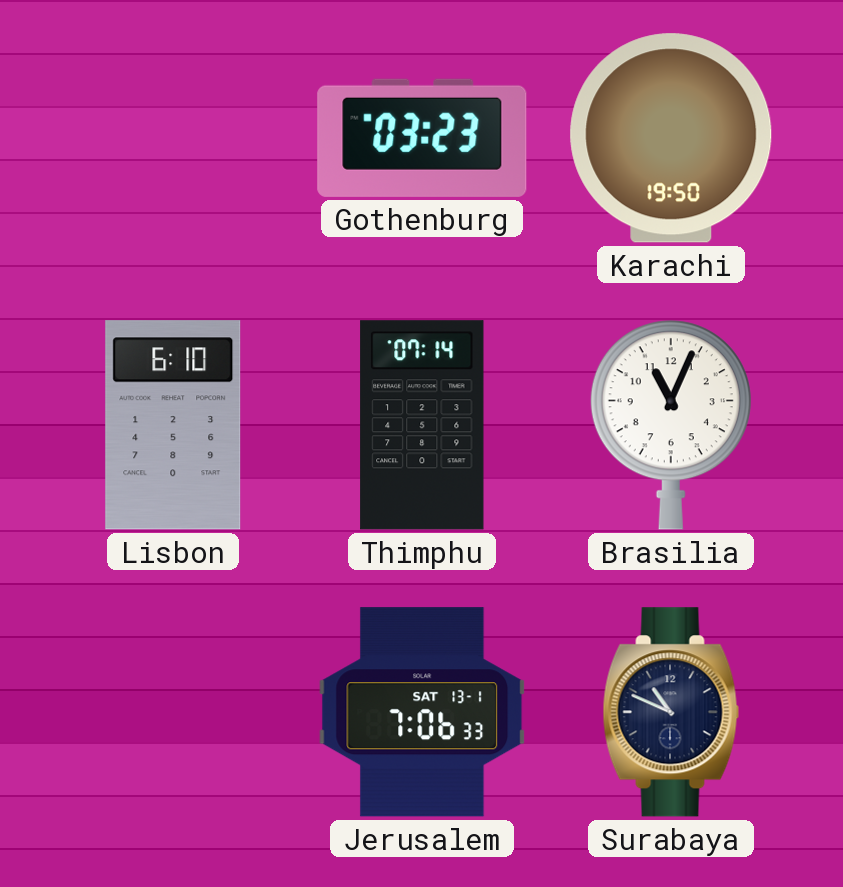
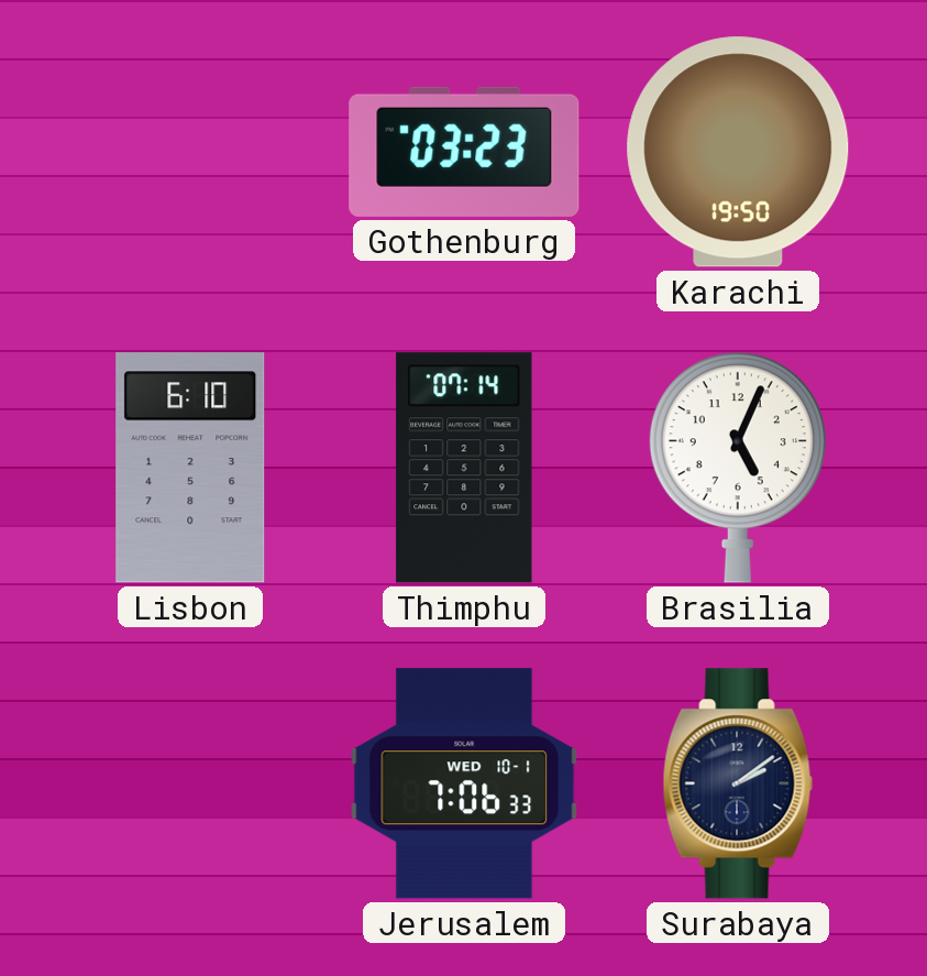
Brasilia: 11:04 -> 5:04 (738, 468)
Jerusalem date: SAT 13-1 -> WED 10-1 (464, 783)
Surabaya: 10:49 -> 2:09 (738, 783)
